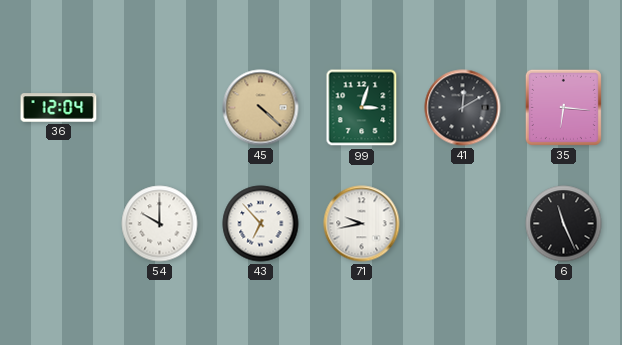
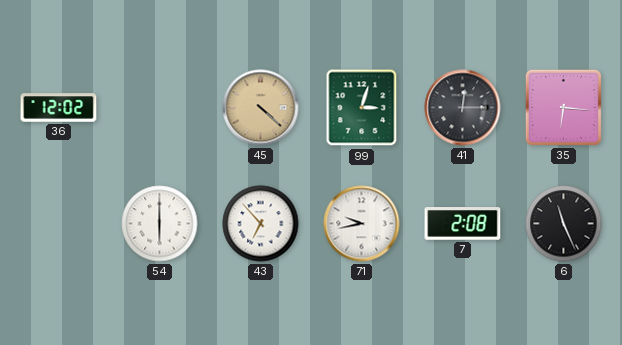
36: 12:04 -> 12:02 (59, 108)
41: 12:10 -> 12:15 (463, 108)
54: 10:00 -> 6:00 (160, 224)
7: none -> 2:08 (463, 224)
